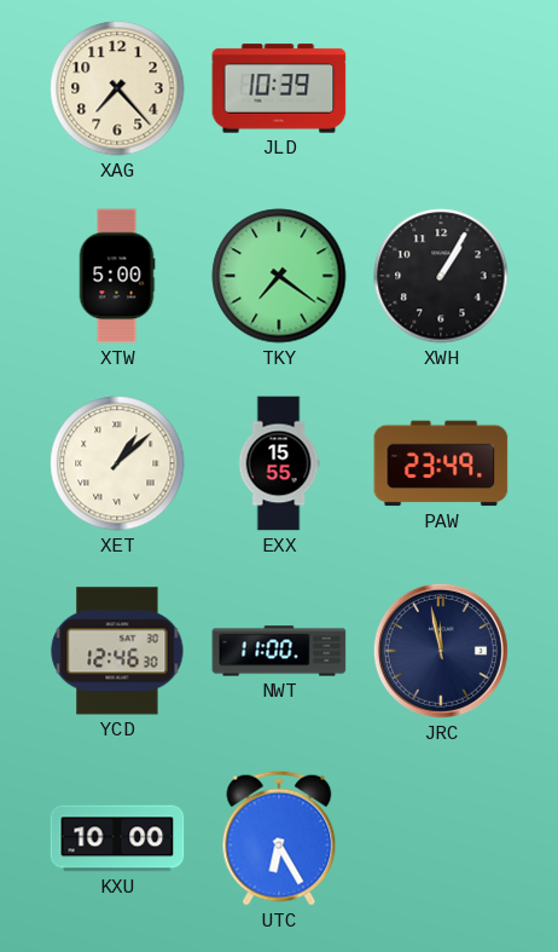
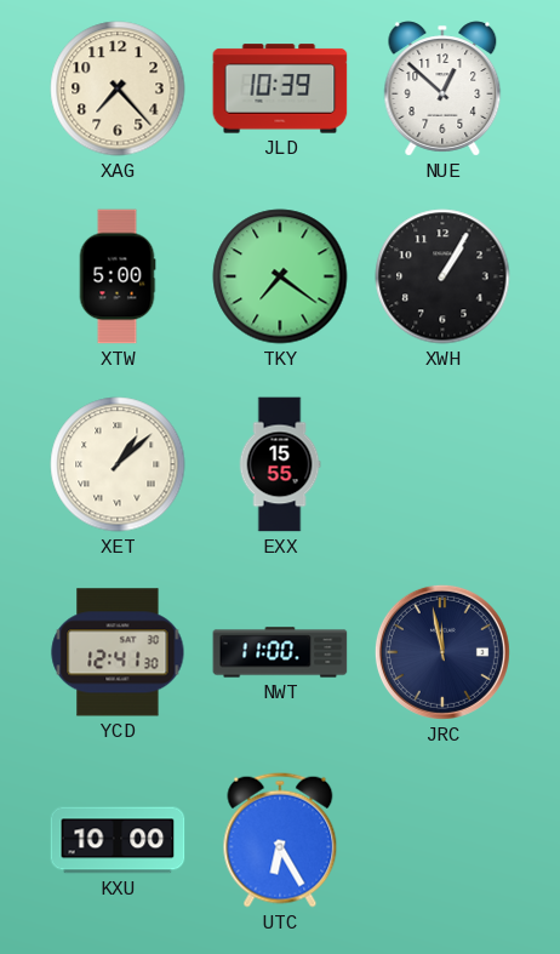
NUE: none -> 12:52 (442, 88)
PAW: 23:49 -> none (441, 463)
YCD: 12:46 -> 12:41 (118, 652)
